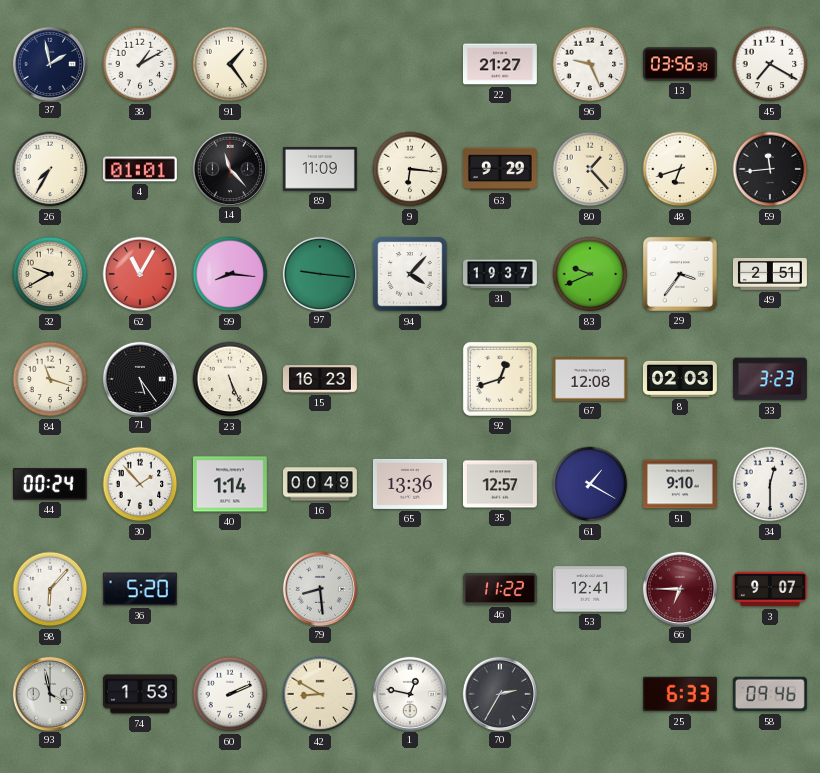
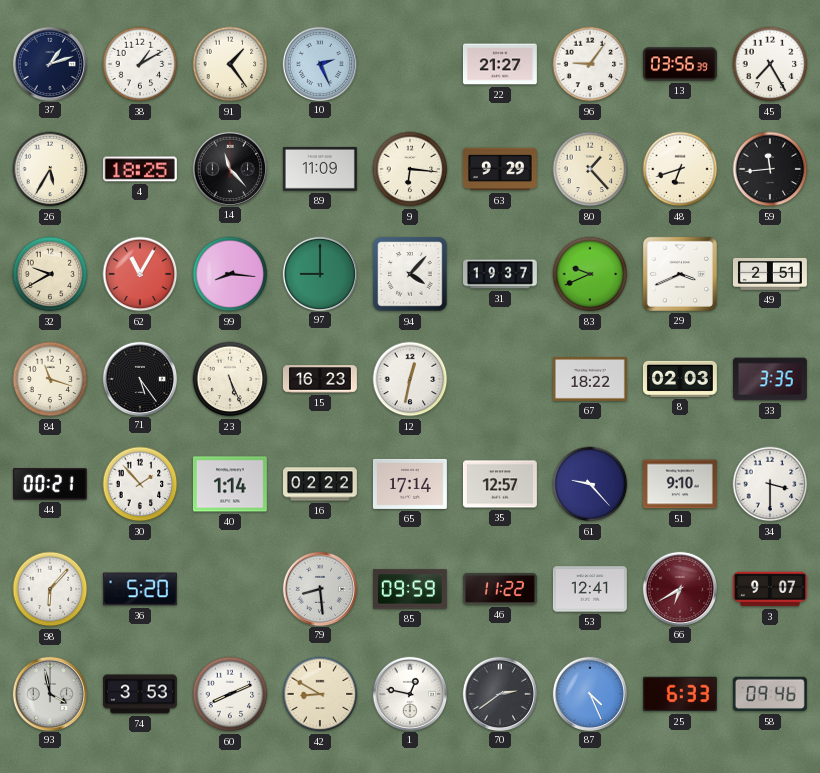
37: 1:58 -> 1:12 (49, 63)
10: none -> 2:26 (319, 63)
96: 9:26 -> 9:06 (590, 64)
45: 7:20 -> 7:25 (770, 64)
26: 7:35 -> 5:35 (50, 169)
4: 01:01 -> 18:25 (140, 169)
97: 9:16 -> 9:00 (319, 273)
29: 3:36 -> 3:41 (680, 274)
12: none -> 12:32 (410, 379)
92: 12:42 -> none (500, 379)
67: 12:08 -> 18:22 (590, 379)
33: 3:23 -> 3:35 (770, 379)
44: 00:24 -> 00:21 (50, 484)
16: 00:49 -> 02:22 (321, 484)
65: 13:36 -> 17:14 (410, 484)
61: 1:20 -> 9:23 (590, 484)
34: 12:30 -> 3:30 (770, 484)
85: none -> 09:59 (410, 589)
66: 6:45 -> 6:40 (679, 588)
74: 1:53 -> 3:53 (140, 694)
60: 2:11 -> 8:11 (230, 694)
70: 2:35 -> 2:39 (499, 693)
87: none -> 4:26 (589, 693)
